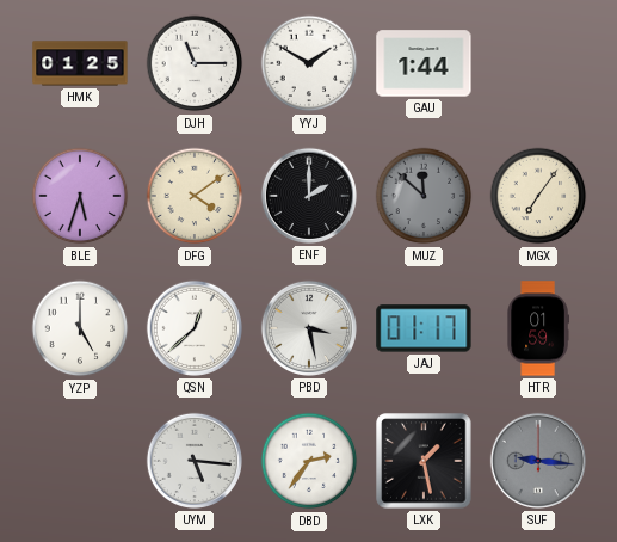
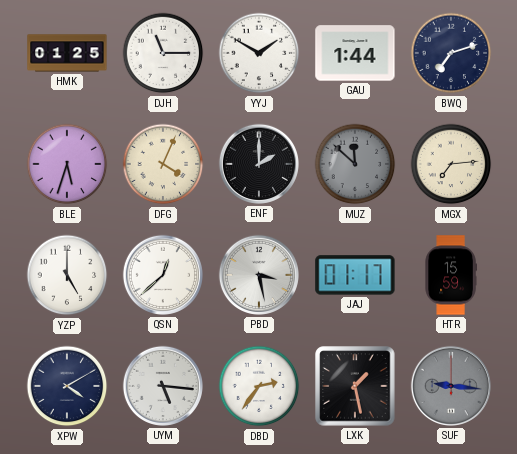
BWQ: none -> 7:12 (451, 53)
DFG: 4:09 -> 4:04 (163, 164)
MGX: 7:06 -> 7:14 (451, 164)
HTR: 01:59 -> 15:59 (451, 275)
XPW: none -> 4:10 (67, 386)
